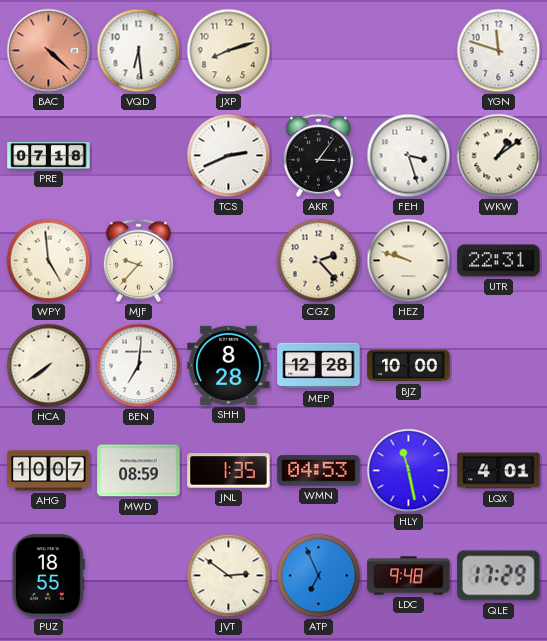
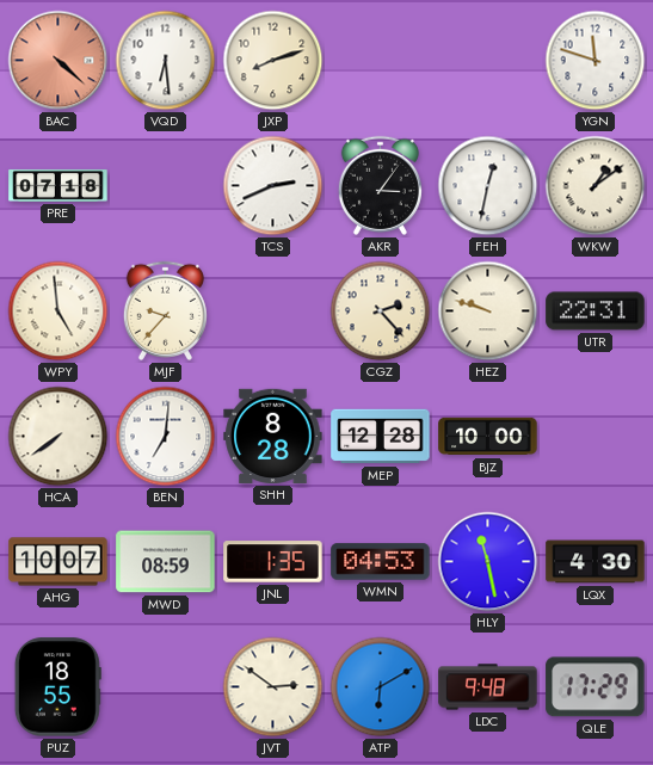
FEH: 3:27 -> 12:32 (488, 186)
LQX: 4:01 -> 4:30 (596, 562)
ATP: 6:56 -> 6:10 (381, 687)
